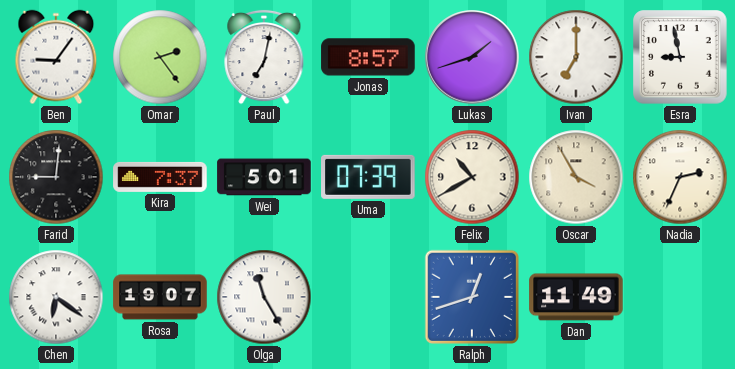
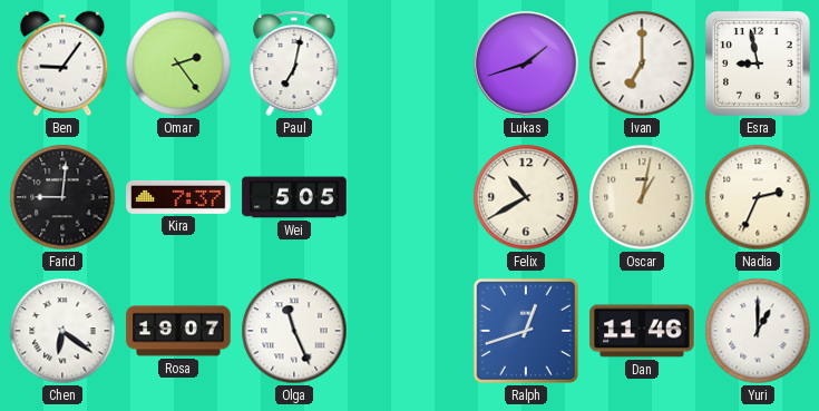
Jonas: 8:57 -> none (368, 57)
Wei: 5:01 -> 5:05 (294, 197)
Uma: 07:39 -> none (368, 177)
Oscar: 3:55 -> 1:02 (642, 197)
Olga: 11:25 -> 11:26 (294, 331)
Dan: 11:49 -> 11:46 (642, 331)
Yuri: none -> 1:00 (758, 331)
